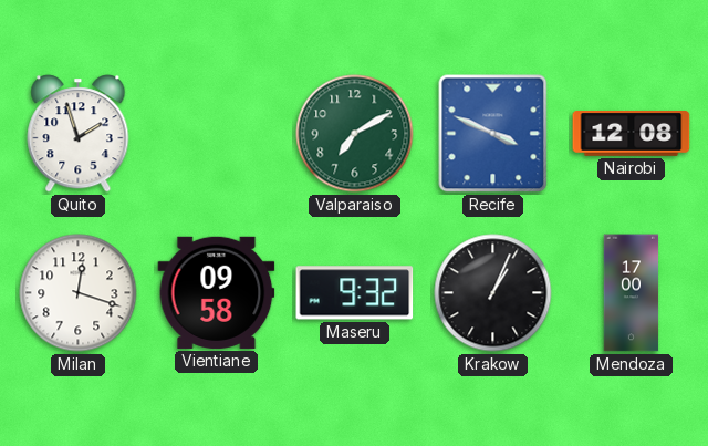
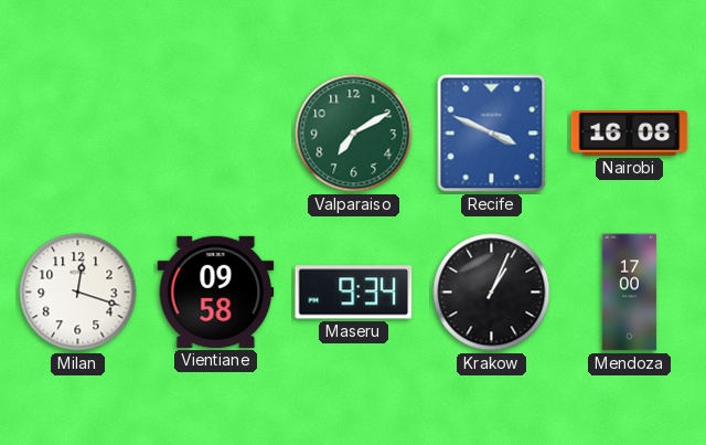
Quito: 1:57 -> none (79, 134)
Nairobi: 12:08 -> 16:08 (630, 134)
Maseru: 9:32 -> 9:34 (354, 293)
